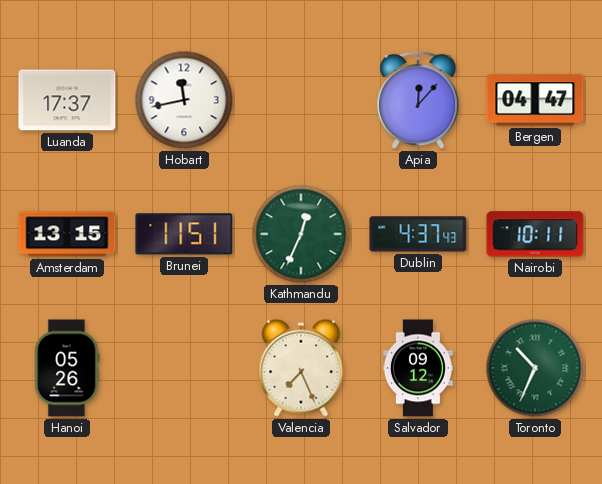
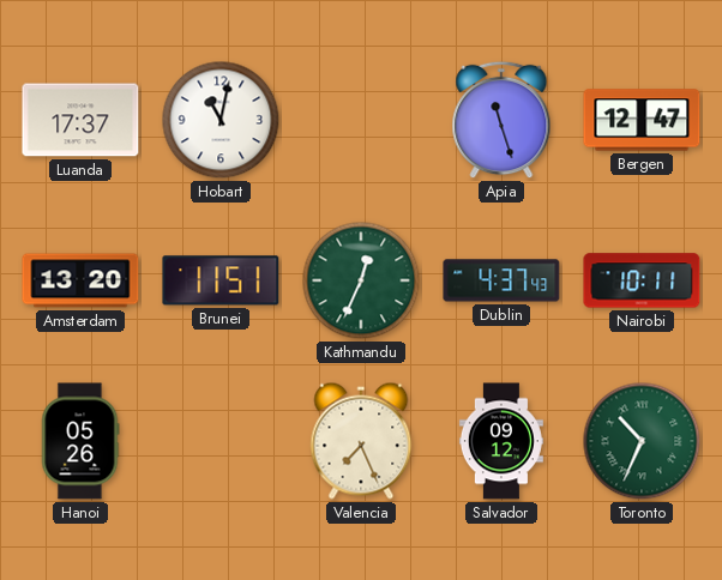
Hobart: 11:43 -> 11:02 (221, 120)
Apia: 12:07 -> 11:27 (501, 120)
Bergen: 04:47 -> 12:47 (642, 120)
Amsterdam: 13:15 -> 13:20 (80, 280)
